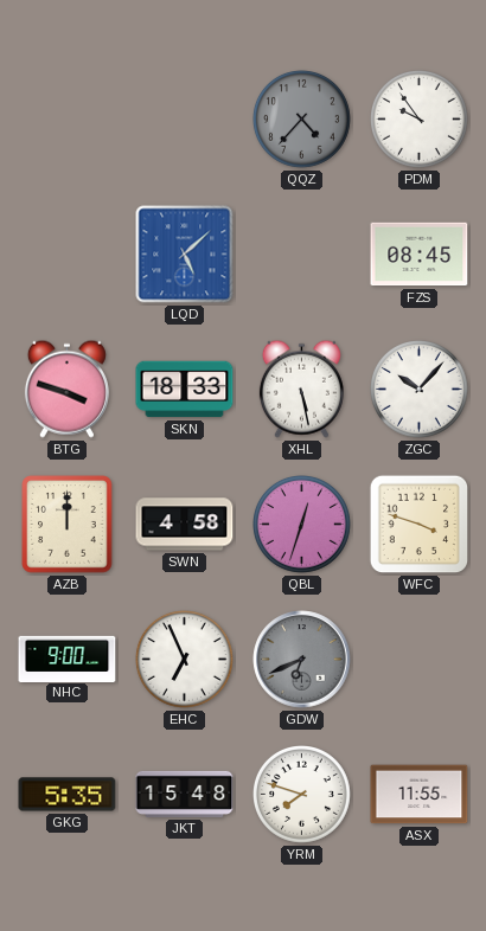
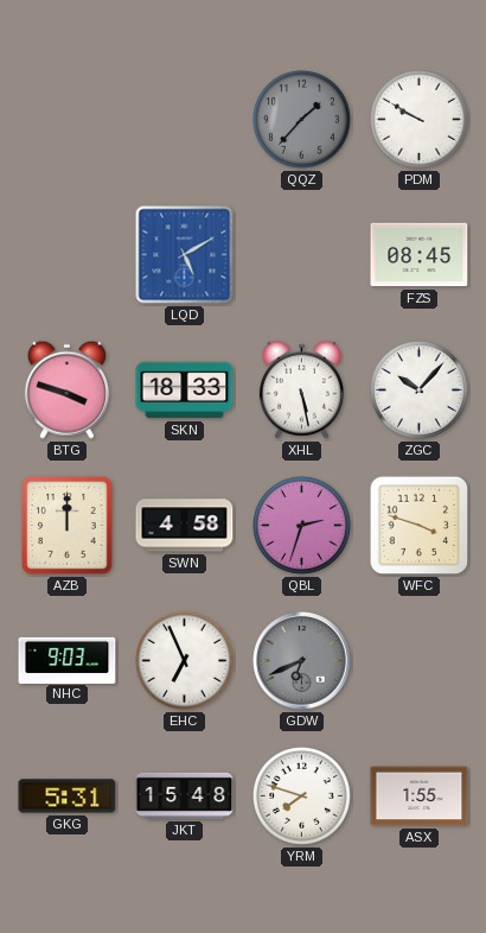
QQZ: 4:37 -> 1:37 (302, 120)
PDM: 9:54 -> 9:50 (420, 120)
LQD: 5:08 -> 5:10 (185, 255)
QBL: 12:33 -> 2:33 (302, 526)
NHC: 9:00 -> 9:03 (68, 660)
GKG: 5:35 -> 5:31 (68, 796)
ASX: 11:55 -> 1:55 (420, 796)
